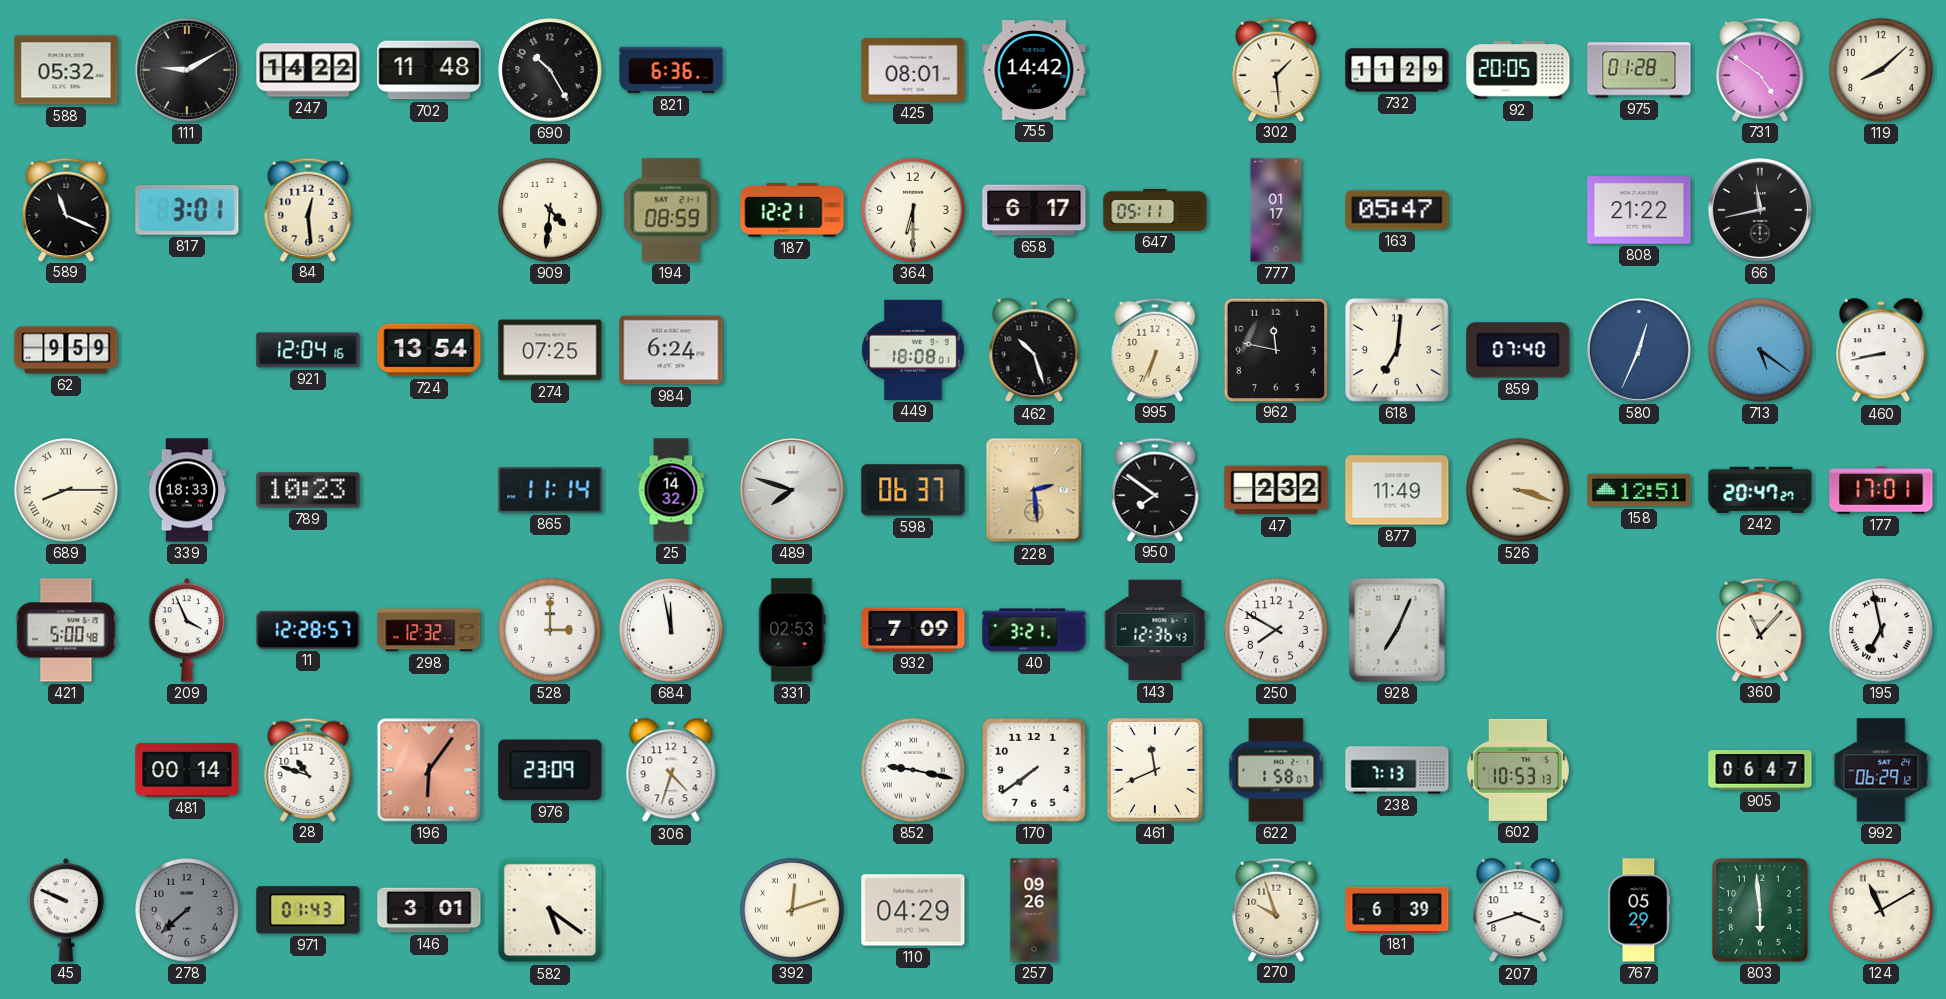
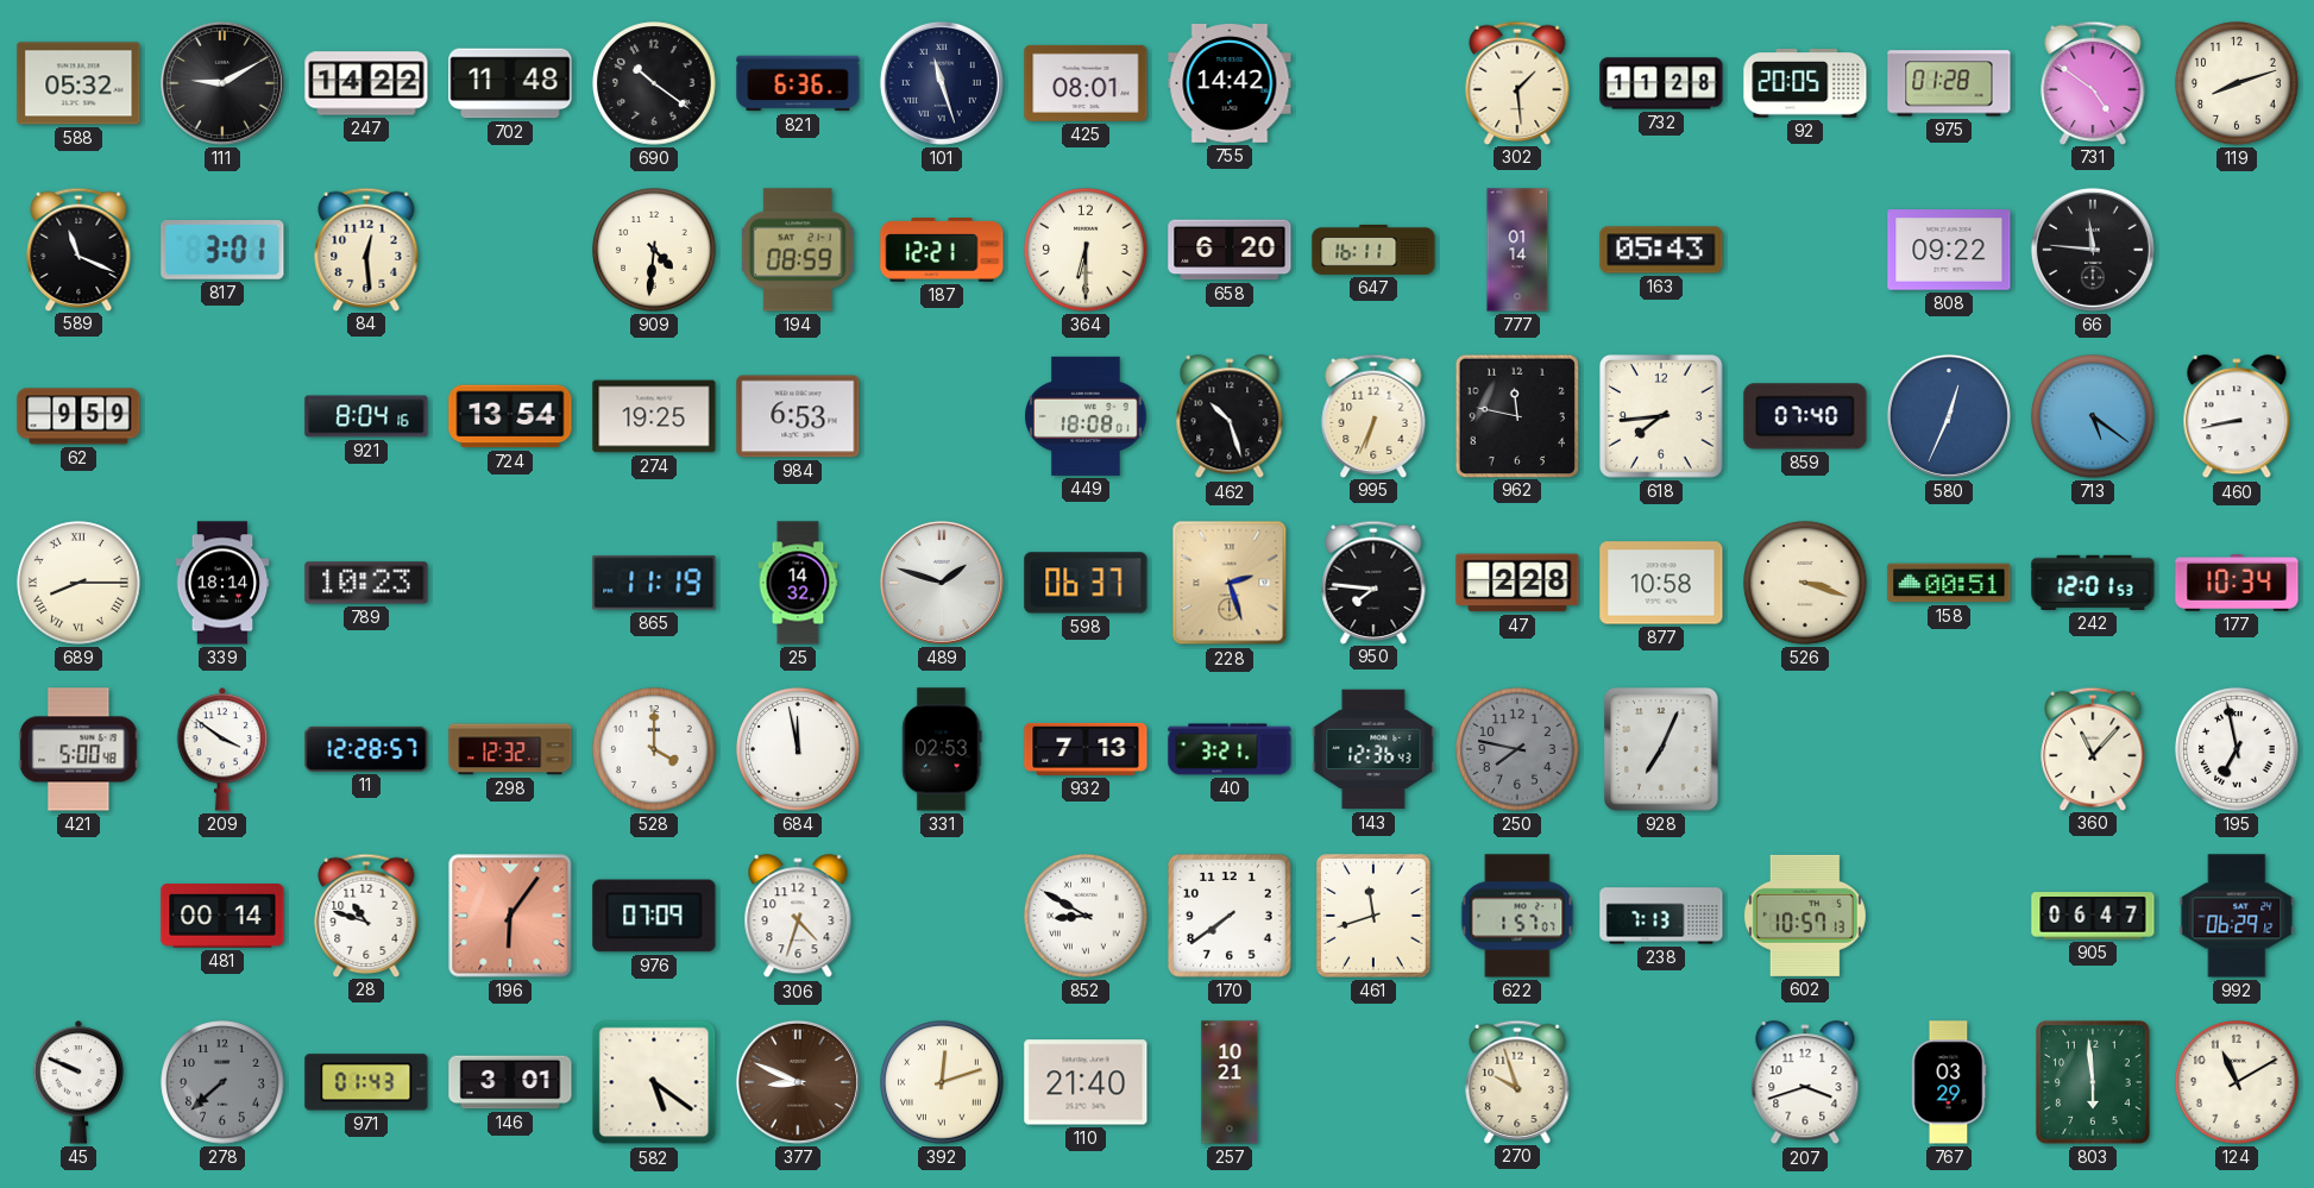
690: 10:25 -> 10:21 (654, 83)
101: none -> 11:27 (942, 83)
732: 11:29 -> 11:28 (1661, 83)
119: 8:08 -> 8:12 (2237, 83)
658: 6:17 -> 6:20 (1230, 250)
647: 05:11 -> 16:11 (1373, 250)
777: 01:17 -> 01:14 (1517, 250)
163: 05:47 -> 05:43 (1661, 250)
808: 21:22 -> 09:22 (1949, 250)
66: 11:43 -> 11:46 (2093, 250)
921: 12:04 -> 8:04 (366, 416)
274: 07:25 -> 19:25 (654, 416)
984: 6:24 -> 6:53 (798, 416)
618: 7:01 -> 7:44 (1662, 417)
339: 18:33 -> 18:14 (222, 583)
865: 11:14 -> 11:19 (654, 583)
489: 7:48 -> 1:48 (942, 583)
228: 2:29 -> 2:27 (1230, 583)
950: 7:51 -> 7:46 (1373, 582)
47: 2:32 -> 2:28 (1517, 583)
877: 11:49 -> 10:58 (1661, 583)
158: 12:51 -> 00:51 (1949, 583)
242: 20:47 -> 12:01 (2093, 583)
177: 17:01 -> 10:34 (2237, 583)
209: 3:56 -> 3:51 (222, 749)
528: 3:00 -> 4:00 (654, 749)
932: 7:09 -> 7:13 (1086, 749)
250: 7:50 -> 7:47 (1517, 749)
250 dial: white -> grey (1517, 749)
976: 23:09 -> 07:09 (654, 916)
852: 9:17 -> 8:50 (1086, 916)
461: 11:41 -> 11:42 (1375, 917)
622: 1:58 -> 1:57 (1517, 916)
602: 10:53 -> 10:57 (1805, 916)
377: none -> 8:49 (798, 1082)
110: 04:29 -> 21:40 (1086, 1082)
257: 09:26 -> 10:21 (1230, 1082)
181: 6:39 -> none (1397, 910)
767: 05:29 -> 03:29 (1949, 1082)
